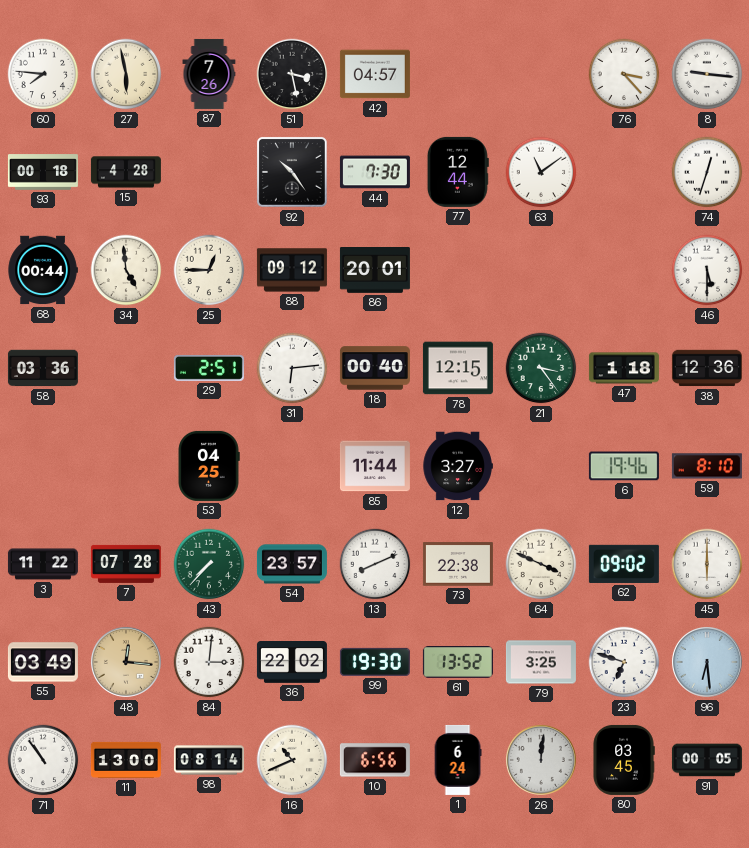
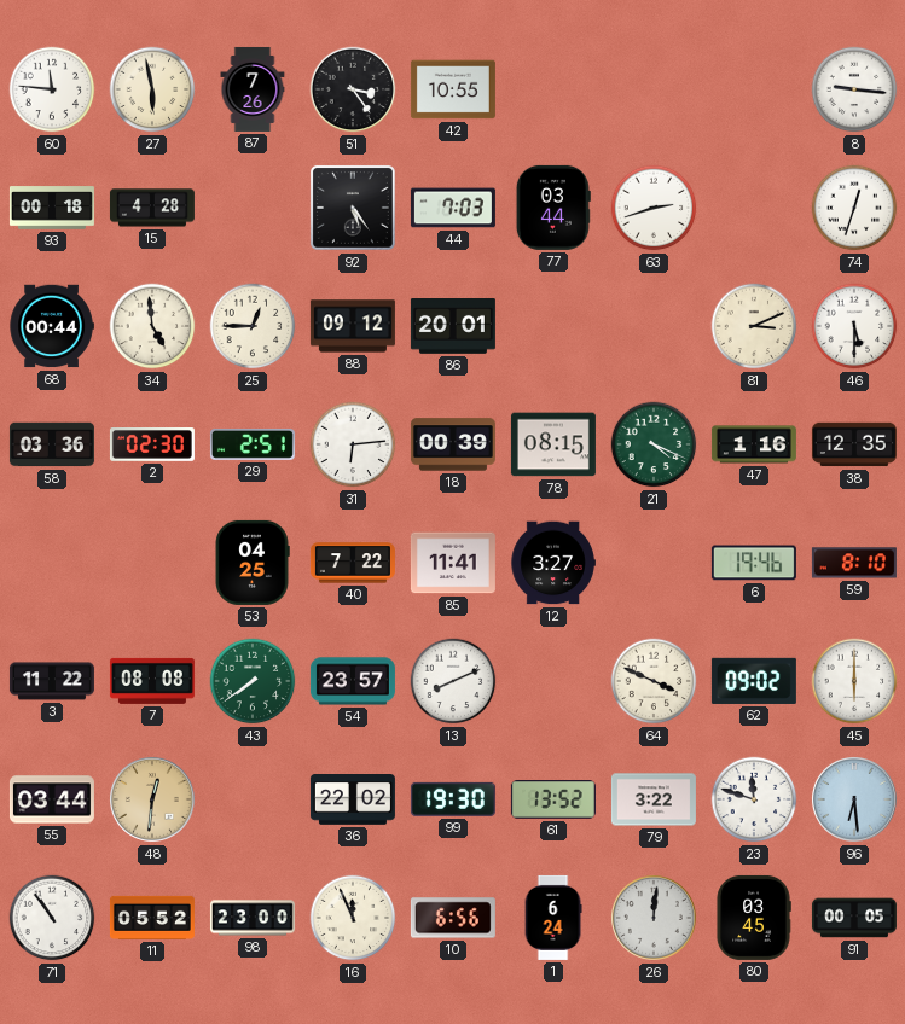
60: 7:46 -> 11:46 (52, 89)
51: 3:28 -> 3:24 (353, 89)
42: 04:57 -> 10:55 (453, 89)
76: 3:23 -> none (624, 74)
92: 10:24 -> 5:24 (354, 209)
44: 7:30 -> 7:03 (453, 208)
77: 12:44 -> 03:44 (553, 208)
63: 11:09 -> 2:42 (654, 208)
81: none -> 3:11 (754, 326)
2: none -> 02:30 (152, 446)
18: 00:40 -> 00:39 (453, 444)
78: 12:15 -> 08:15 (553, 444)
21: 3:24 -> 4:19 (654, 444)
47: 1:18 -> 1:16 (754, 444)
38: 12:36 -> 12:35 (854, 444)
40: none -> 7:22 (353, 563)
85: 11:44 -> 11:41 (453, 563)
7: 07:28 -> 08:08 (152, 681)
43: 7:37 -> 7:39 (253, 681)
73: 22:38 -> none (458, 564)
55: 03:49 -> 03:44 (52, 799)
48: 12:16 -> 12:31 (152, 799)
84: 3:01 -> none (209, 662)
79: 3:25 -> 3:22 (654, 799)
23: 6:48 -> 11:48 (754, 799)
11: 13:00 -> 05:52 (152, 918)
98: 08:14 -> 23:00 (253, 918)
16: 10:41 -> 11:56 (353, 918)
